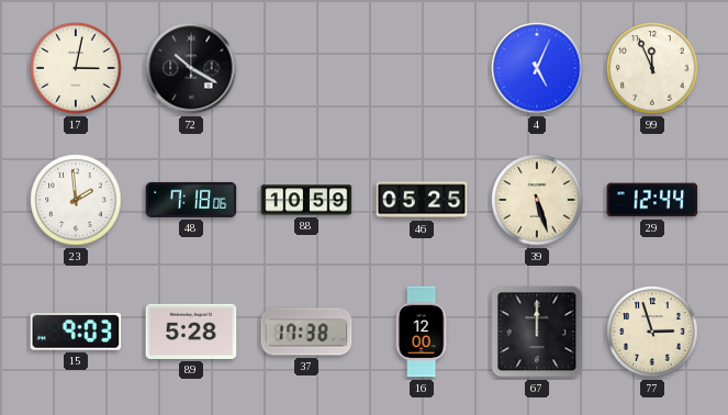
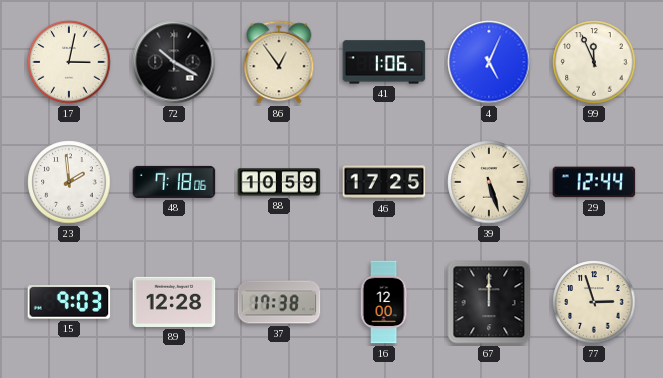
86: none -> 12:54 (279, 62)
41: none -> 1:06 (384, 62)
46: 05:25 -> 17:25 (384, 182)
89: 5:28 -> 12:28 (174, 302)
